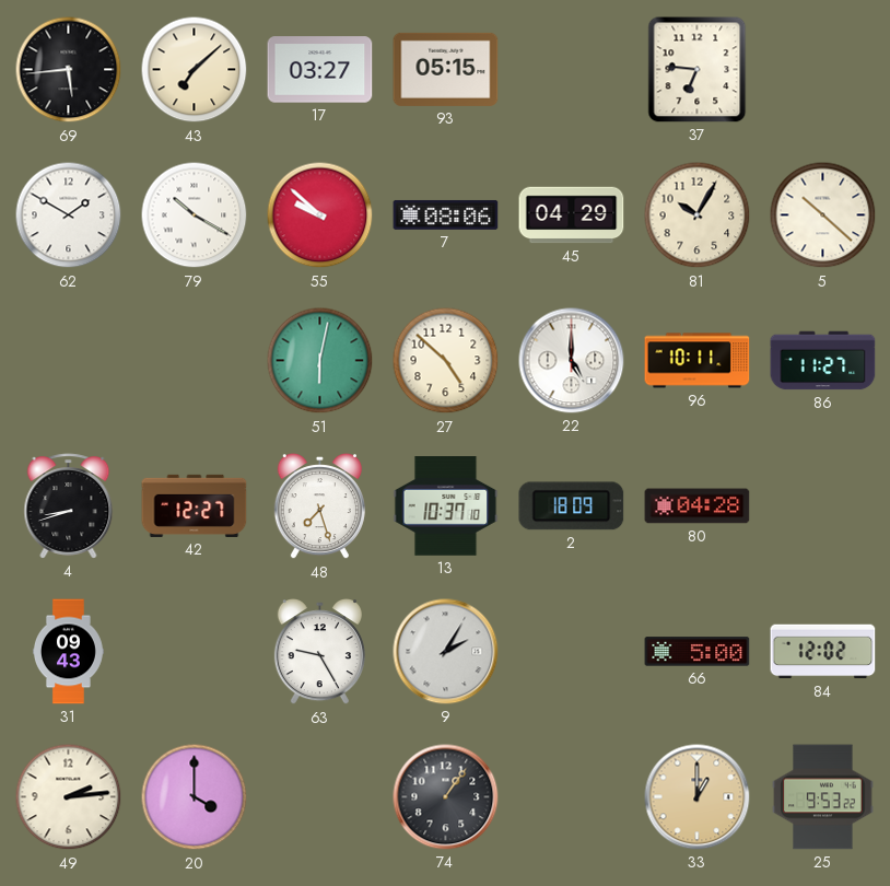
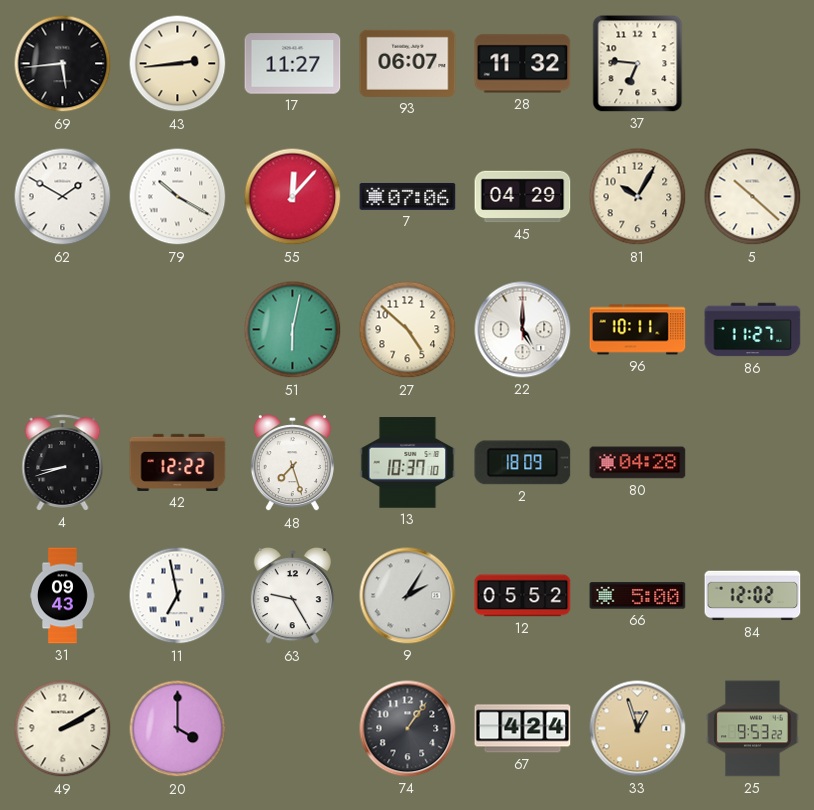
43: 7:08 -> 2:44 (178, 64)
17: 03:27 -> 11:27 (293, 64)
93: 05:15 -> 06:07 (408, 63)
28: none -> 11:32 (523, 64)
55: 9:52 -> 12:07 (293, 197)
7: 08:06 -> 07:06 (408, 196)
42: 12:27 -> 12:22 (178, 462)
11: none -> 6:58 (178, 596)
12: none -> 05:52 (523, 596)
49: 2:14 -> 2:10 (63, 729)
67: none -> 4:24 (523, 729)
33: 1:00 -> 12:57 (638, 729)
